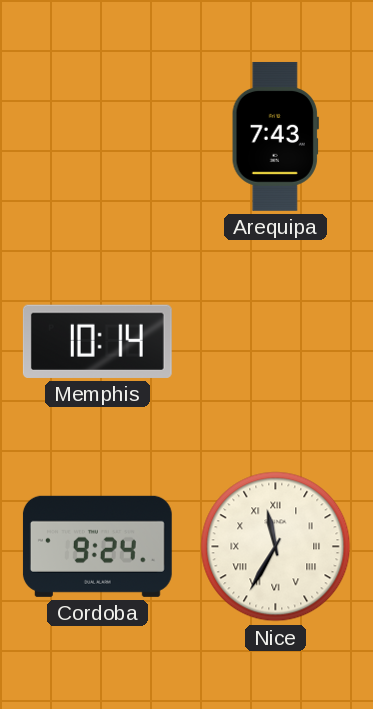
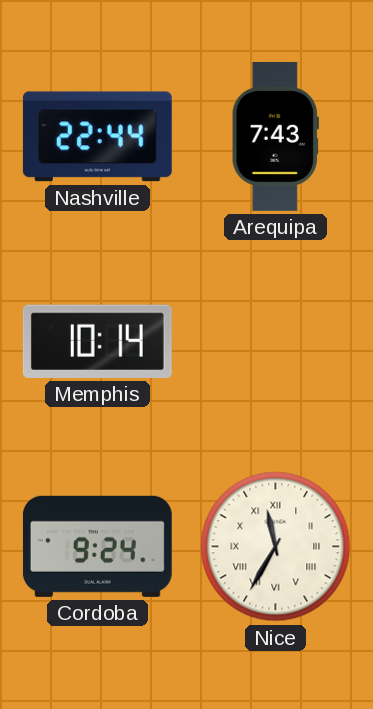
Nashville: none -> 22:44 (97, 137)
